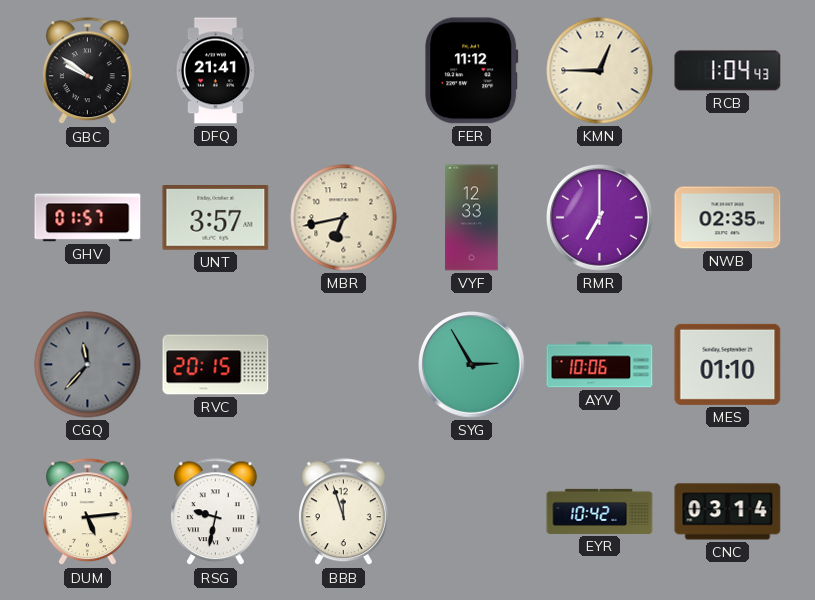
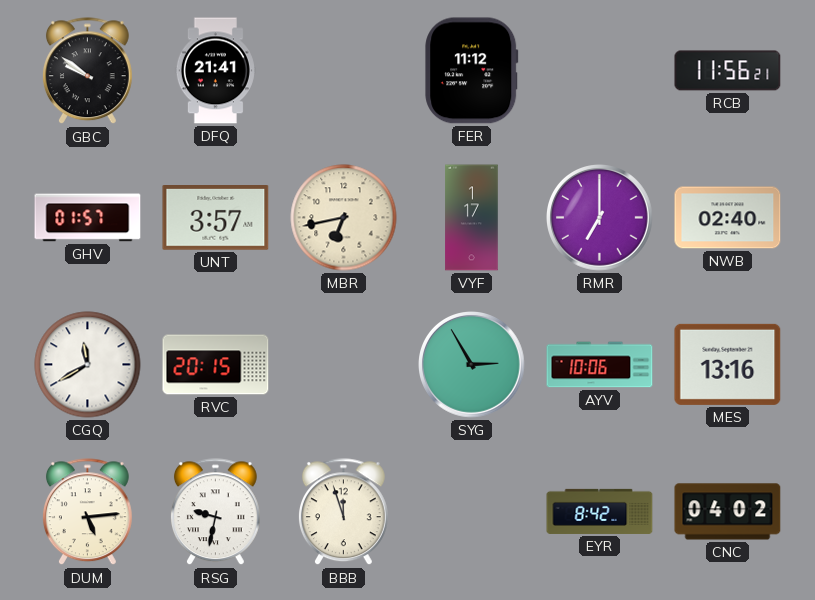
KMN: 12:45 -> none (600, 71)
RCB: 1:04 -> 11:56 (728, 71)
VYF: 12:33 -> 1:17 (472, 218)
NWB: 02:35 -> 02:40 (728, 218)
CGQ: 11:37 -> 11:40 (88, 365)
CGQ dial: grey -> white (88, 365)
MES: 01:10 -> 13:16 (728, 364)
EYR: 10:42 -> 8:42 (600, 511)
CNC: 03:14 -> 04:02 (728, 512)
